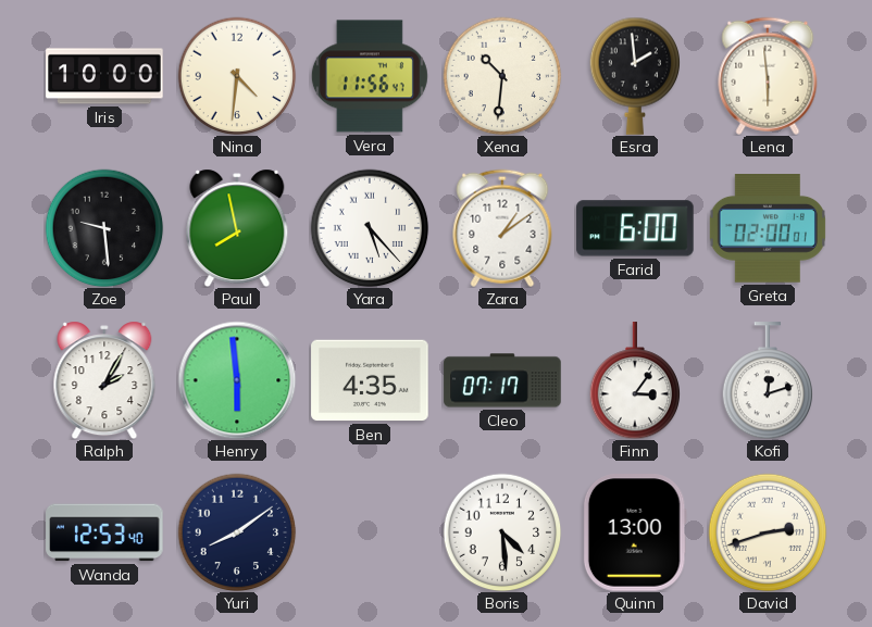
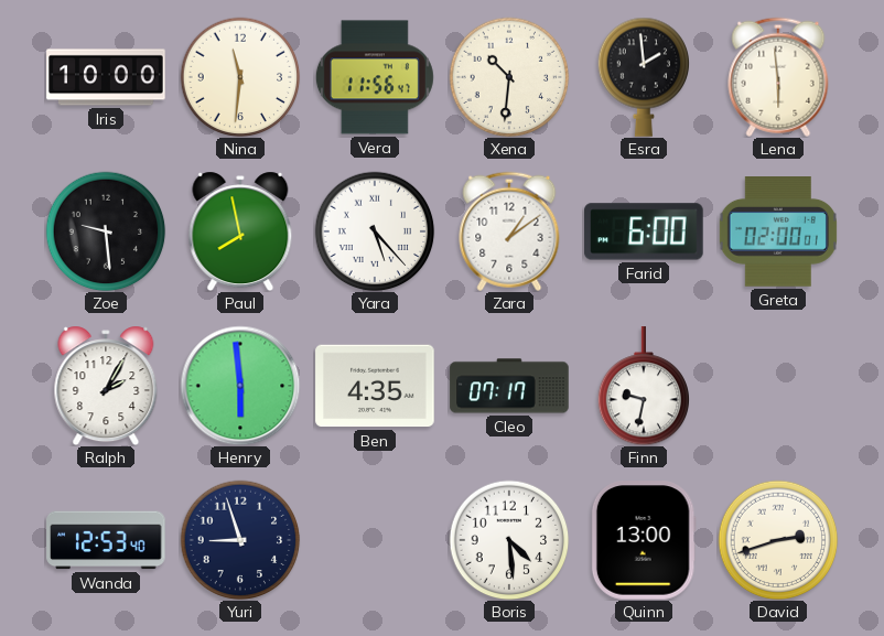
Nina: 4:31 -> 11:31 (240, 77)
Finn: 3:06 -> 9:32 (644, 386)
Kofi: 12:12 -> none (768, 380)
Yuri: 8:09 -> 8:57 (240, 540)
